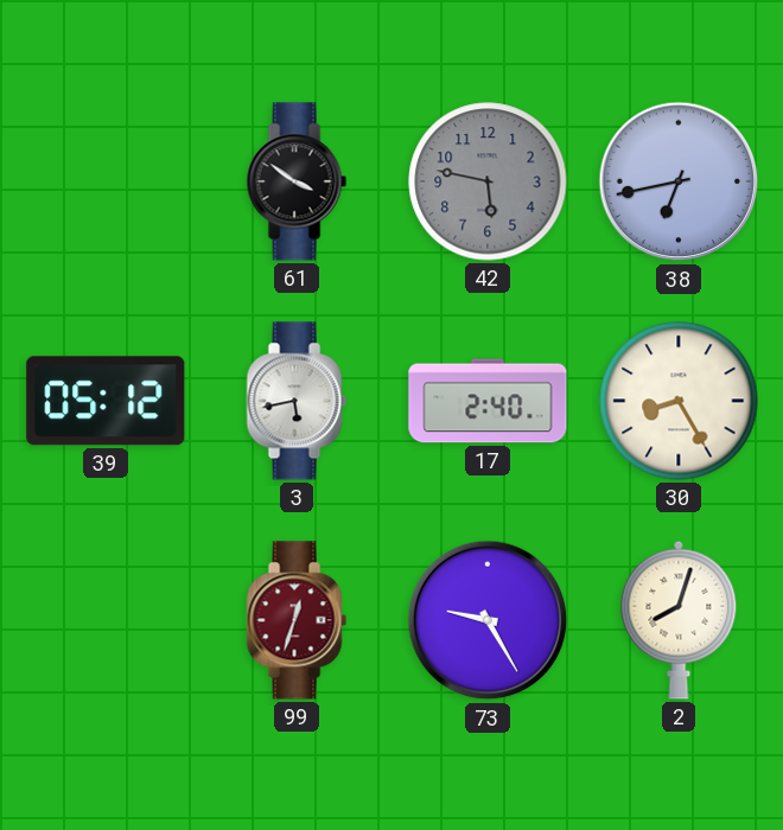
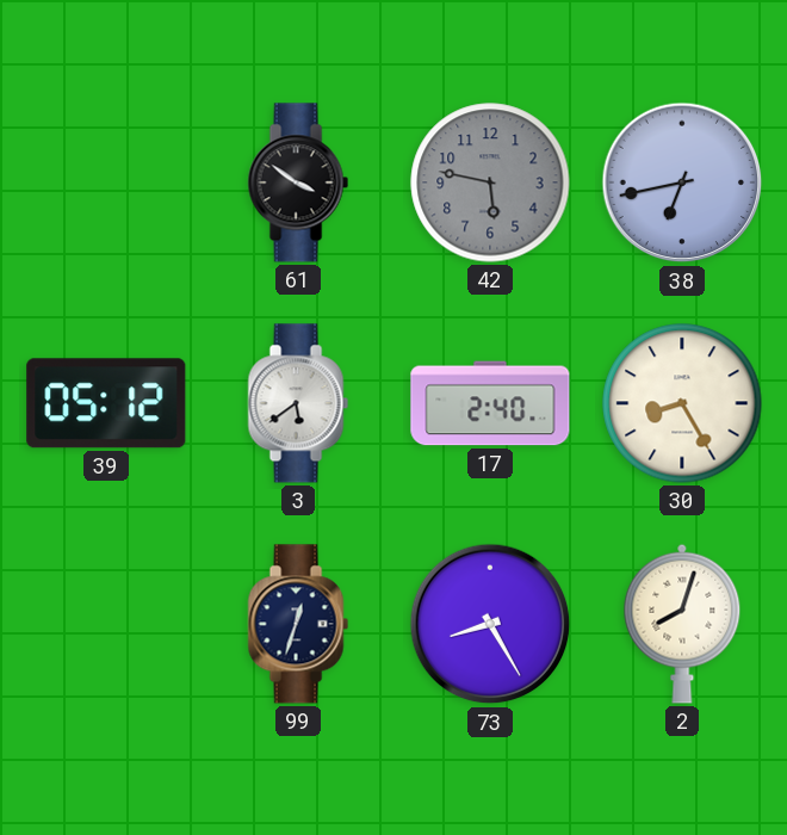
3: 5:43 -> 5:39 (298, 403)
99 dial: burgundy -> navy (298, 624)
73: 9:25 -> 8:25 (490, 624)
